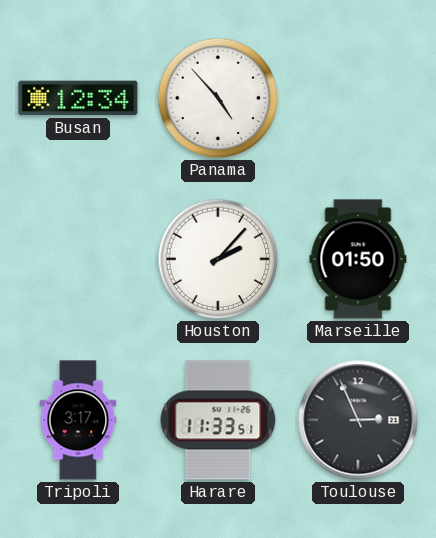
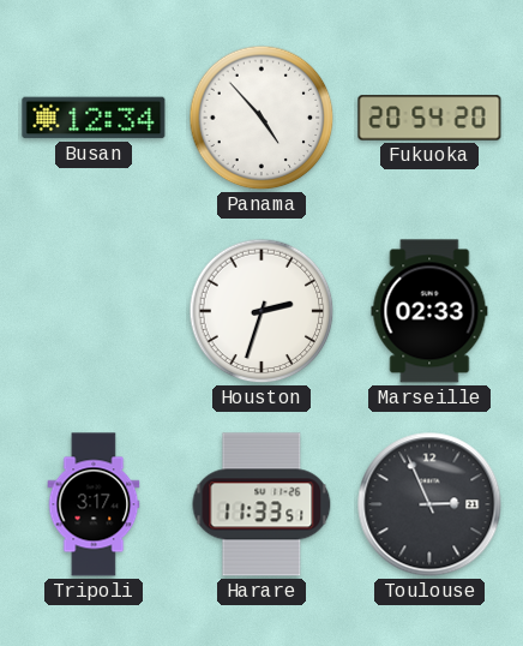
Fukuoka: none -> 20:54 (429, 118)
Houston: 2:07 -> 2:33 (261, 311)
Marseille: 01:50 -> 02:33 (429, 311)
